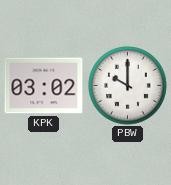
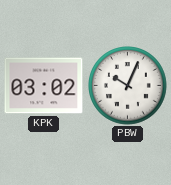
PBW: 10:00 -> 10:04 (128, 86)
